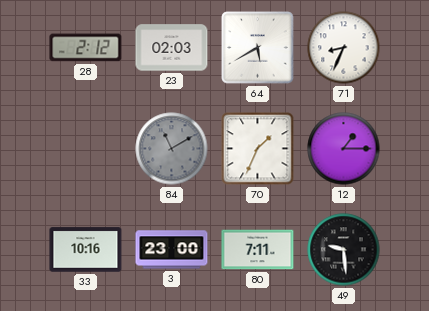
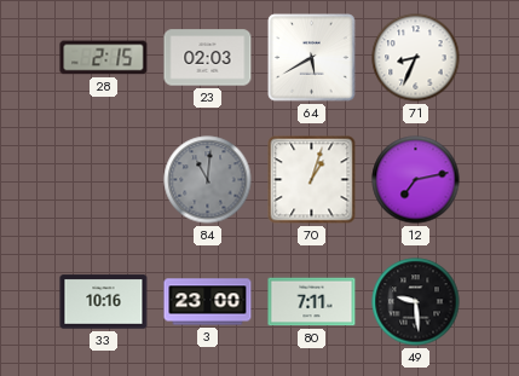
28: 2:12 -> 2:15 (104, 58)
84: 11:10 -> 11:01 (208, 180)
70: 1:34 -> 1:03 (312, 180)
12: 1:15 -> 7:13 (416, 180)
